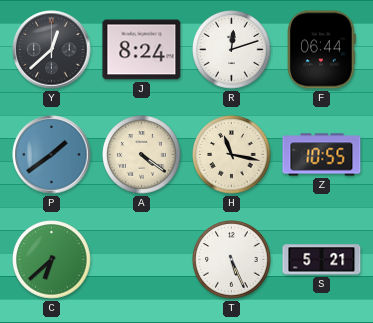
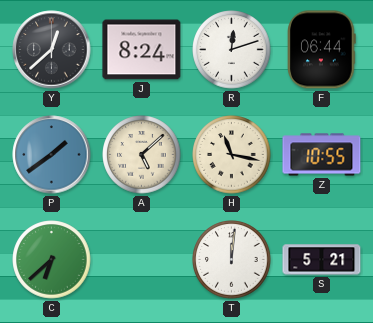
A: 4:21 -> 5:08 (142, 155)
T: 5:26 -> 12:01 (232, 260)
